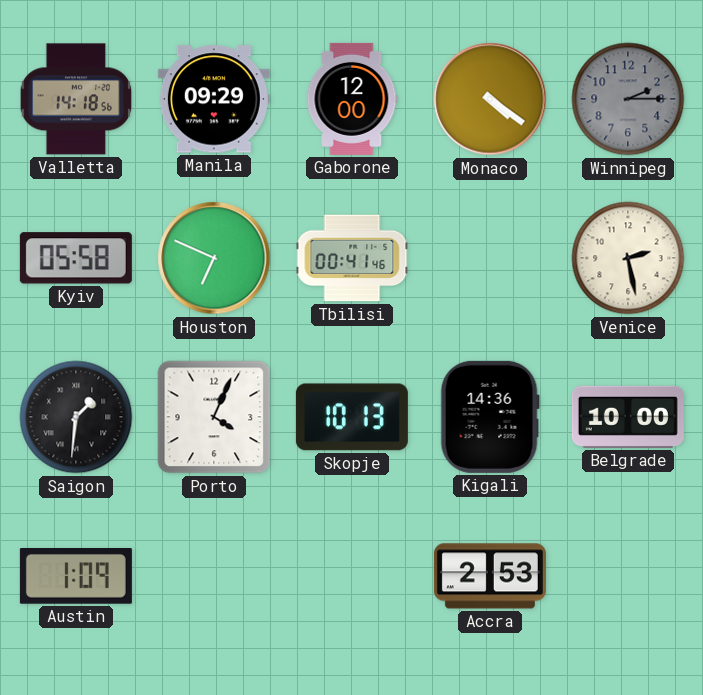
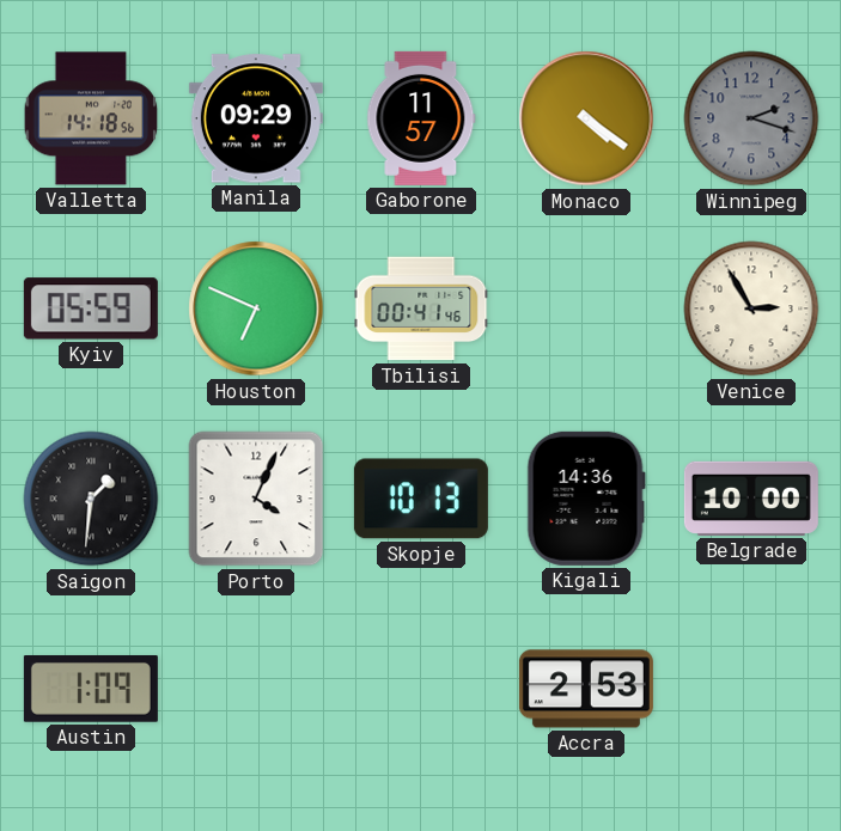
Gaborone: 12:00 -> 11:57 (421, 118)
Winnipeg: 2:15 -> 2:18 (751, 118)
Kyiv: 05:58 -> 05:59 (91, 308)
Venice: 2:28 -> 2:55 (751, 308)
